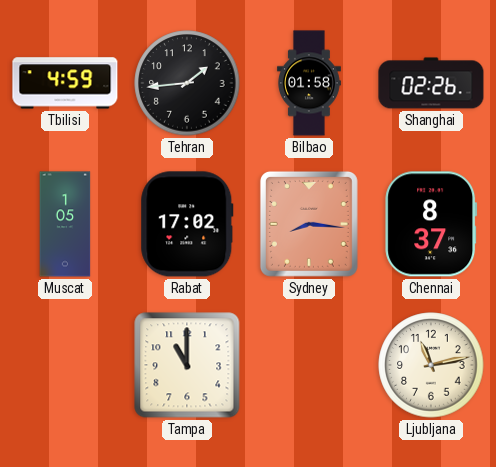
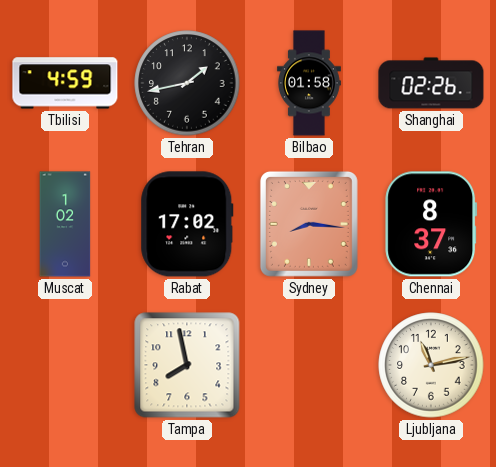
Tehran: 1:44 -> 1:43 (187, 83)
Muscat: 1:05 -> 1:02 (65, 224)
Tampa: 11:00 -> 7:58 (187, 365)
